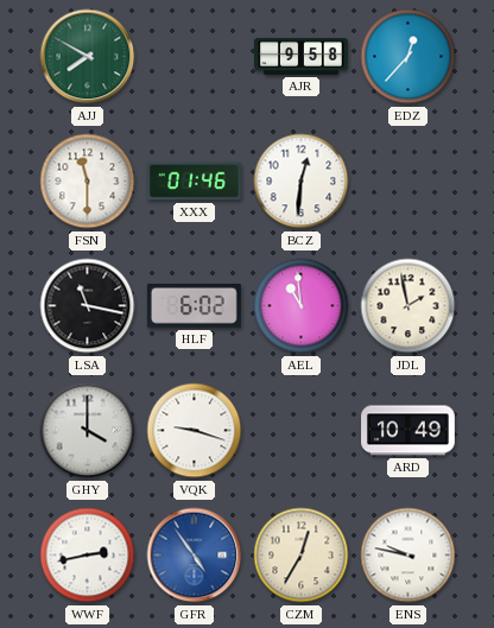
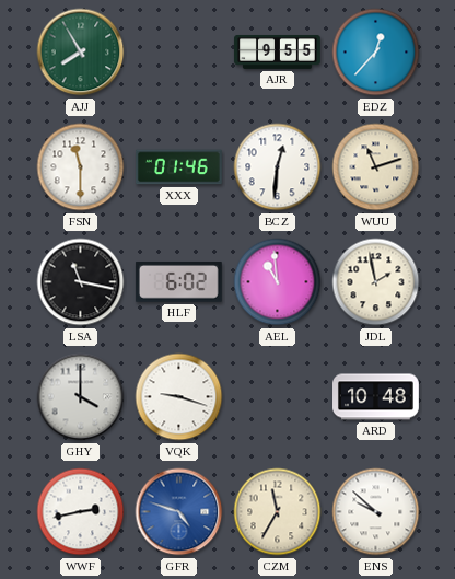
AJJ: 7:50 -> 7:55 (81, 53)
AJR: 9:58 -> 9:55 (278, 51)
WUU: none -> 11:12 (376, 167)
ARD: 10:49 -> 10:48 (376, 397)
GFR: 4:54 -> 4:48 (179, 512)
CZM: 12:35 -> 11:35 (278, 512)
ENS: 9:47 -> 9:52 (376, 512)
